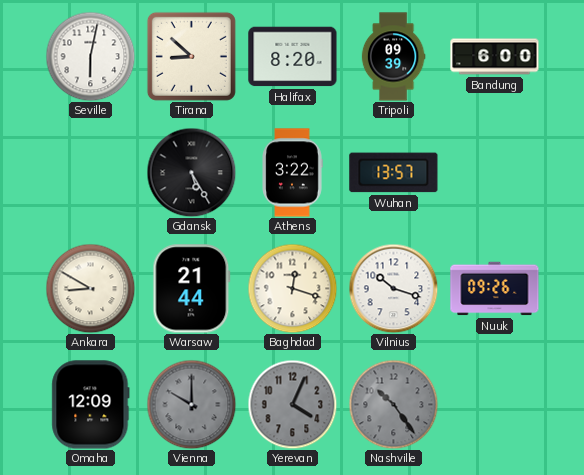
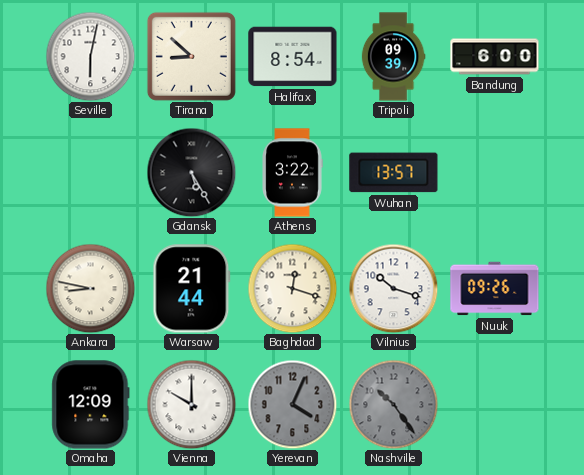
Halifax: 8:20 -> 8:54 (293, 57)
Ankara: 8:50 -> 8:47 (90, 288)
Vienna dial: grey -> white (191, 404)
